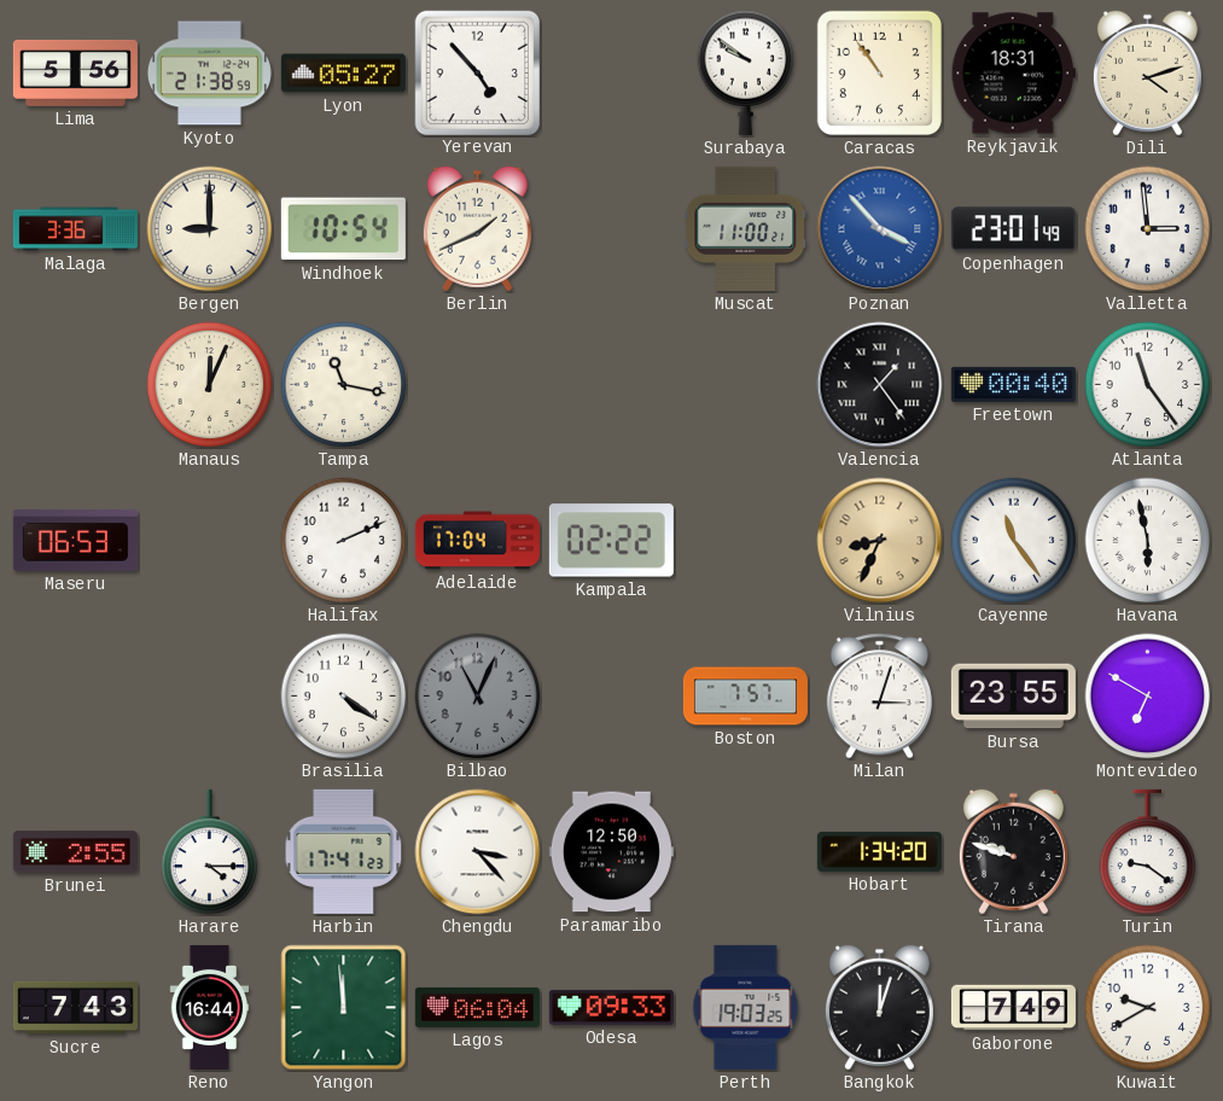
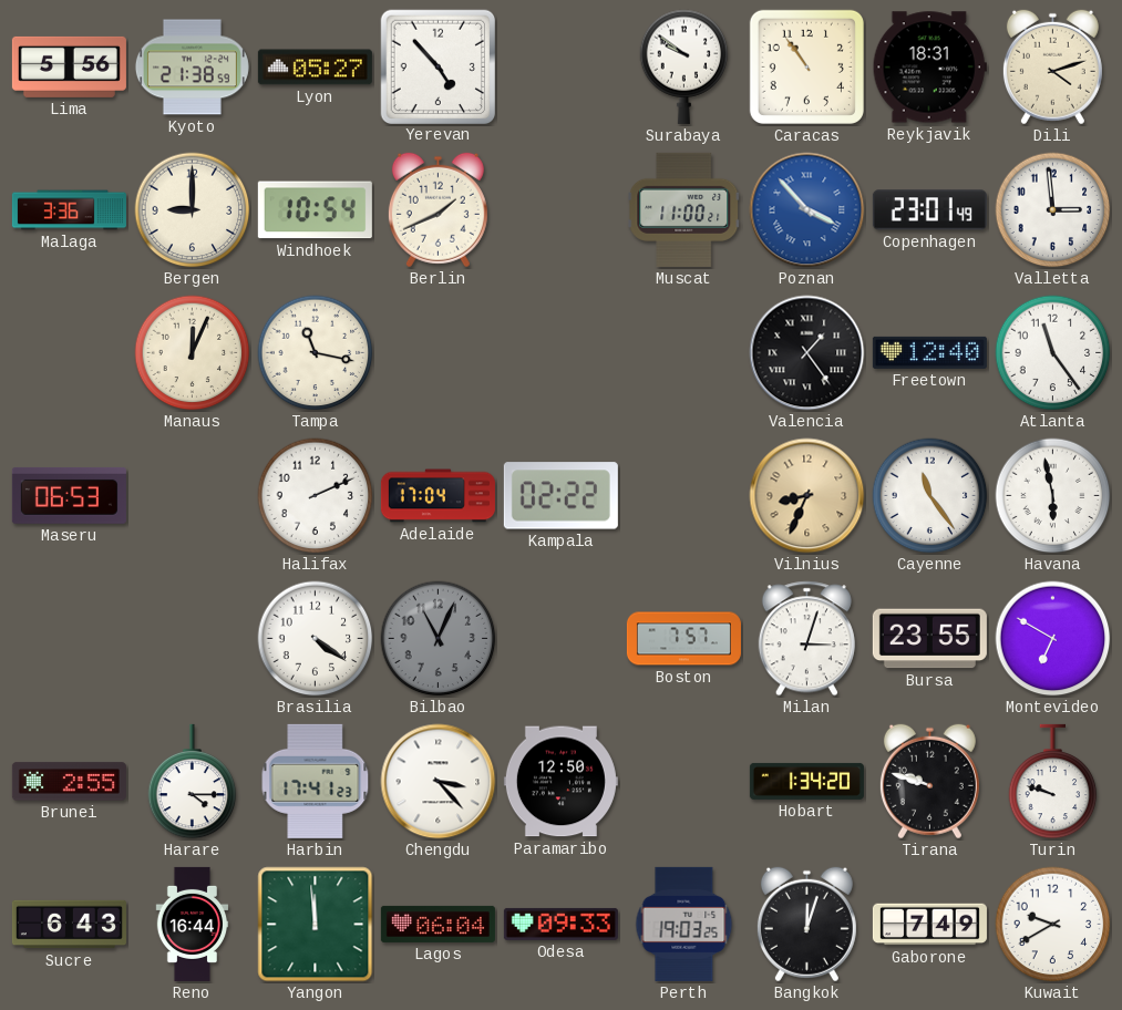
Freetown: 00:40 -> 12:40 (929, 352)
Turin: 9:21 -> 9:48 (1053, 782)
Sucre: 7:43 -> 6:43 (69, 925)
